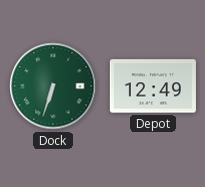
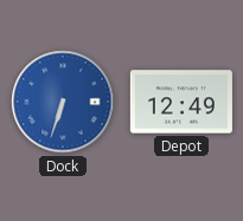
Dock dial: green -> blue (63, 102)
